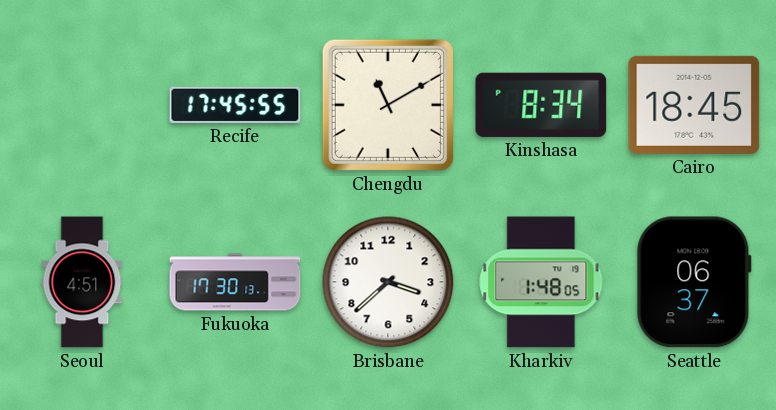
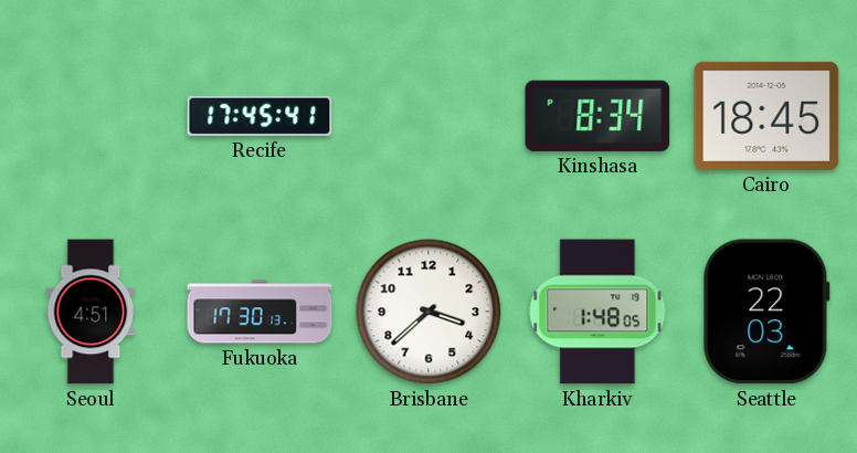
Recife: 17:45:55 -> 17:45:41 (260, 116)
Chengdu: 11:10 -> none (388, 105)
Seattle: 06:37 -> 22:03 (766, 312)
